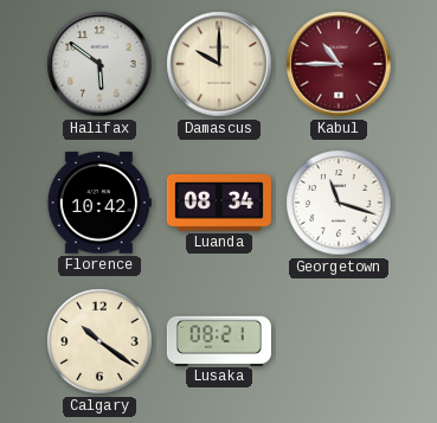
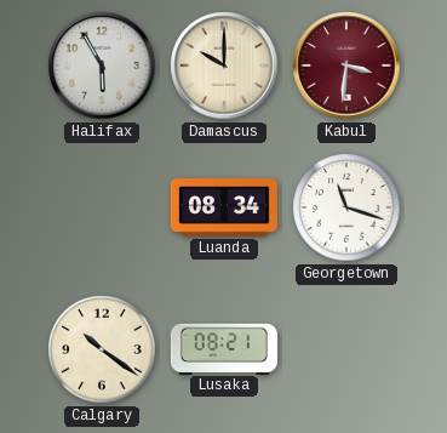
Halifax: 5:51 -> 5:55 (102, 65)
Kabul: 10:45 -> 3:31 (346, 65)
Florence: 10:42 -> none (99, 203)
